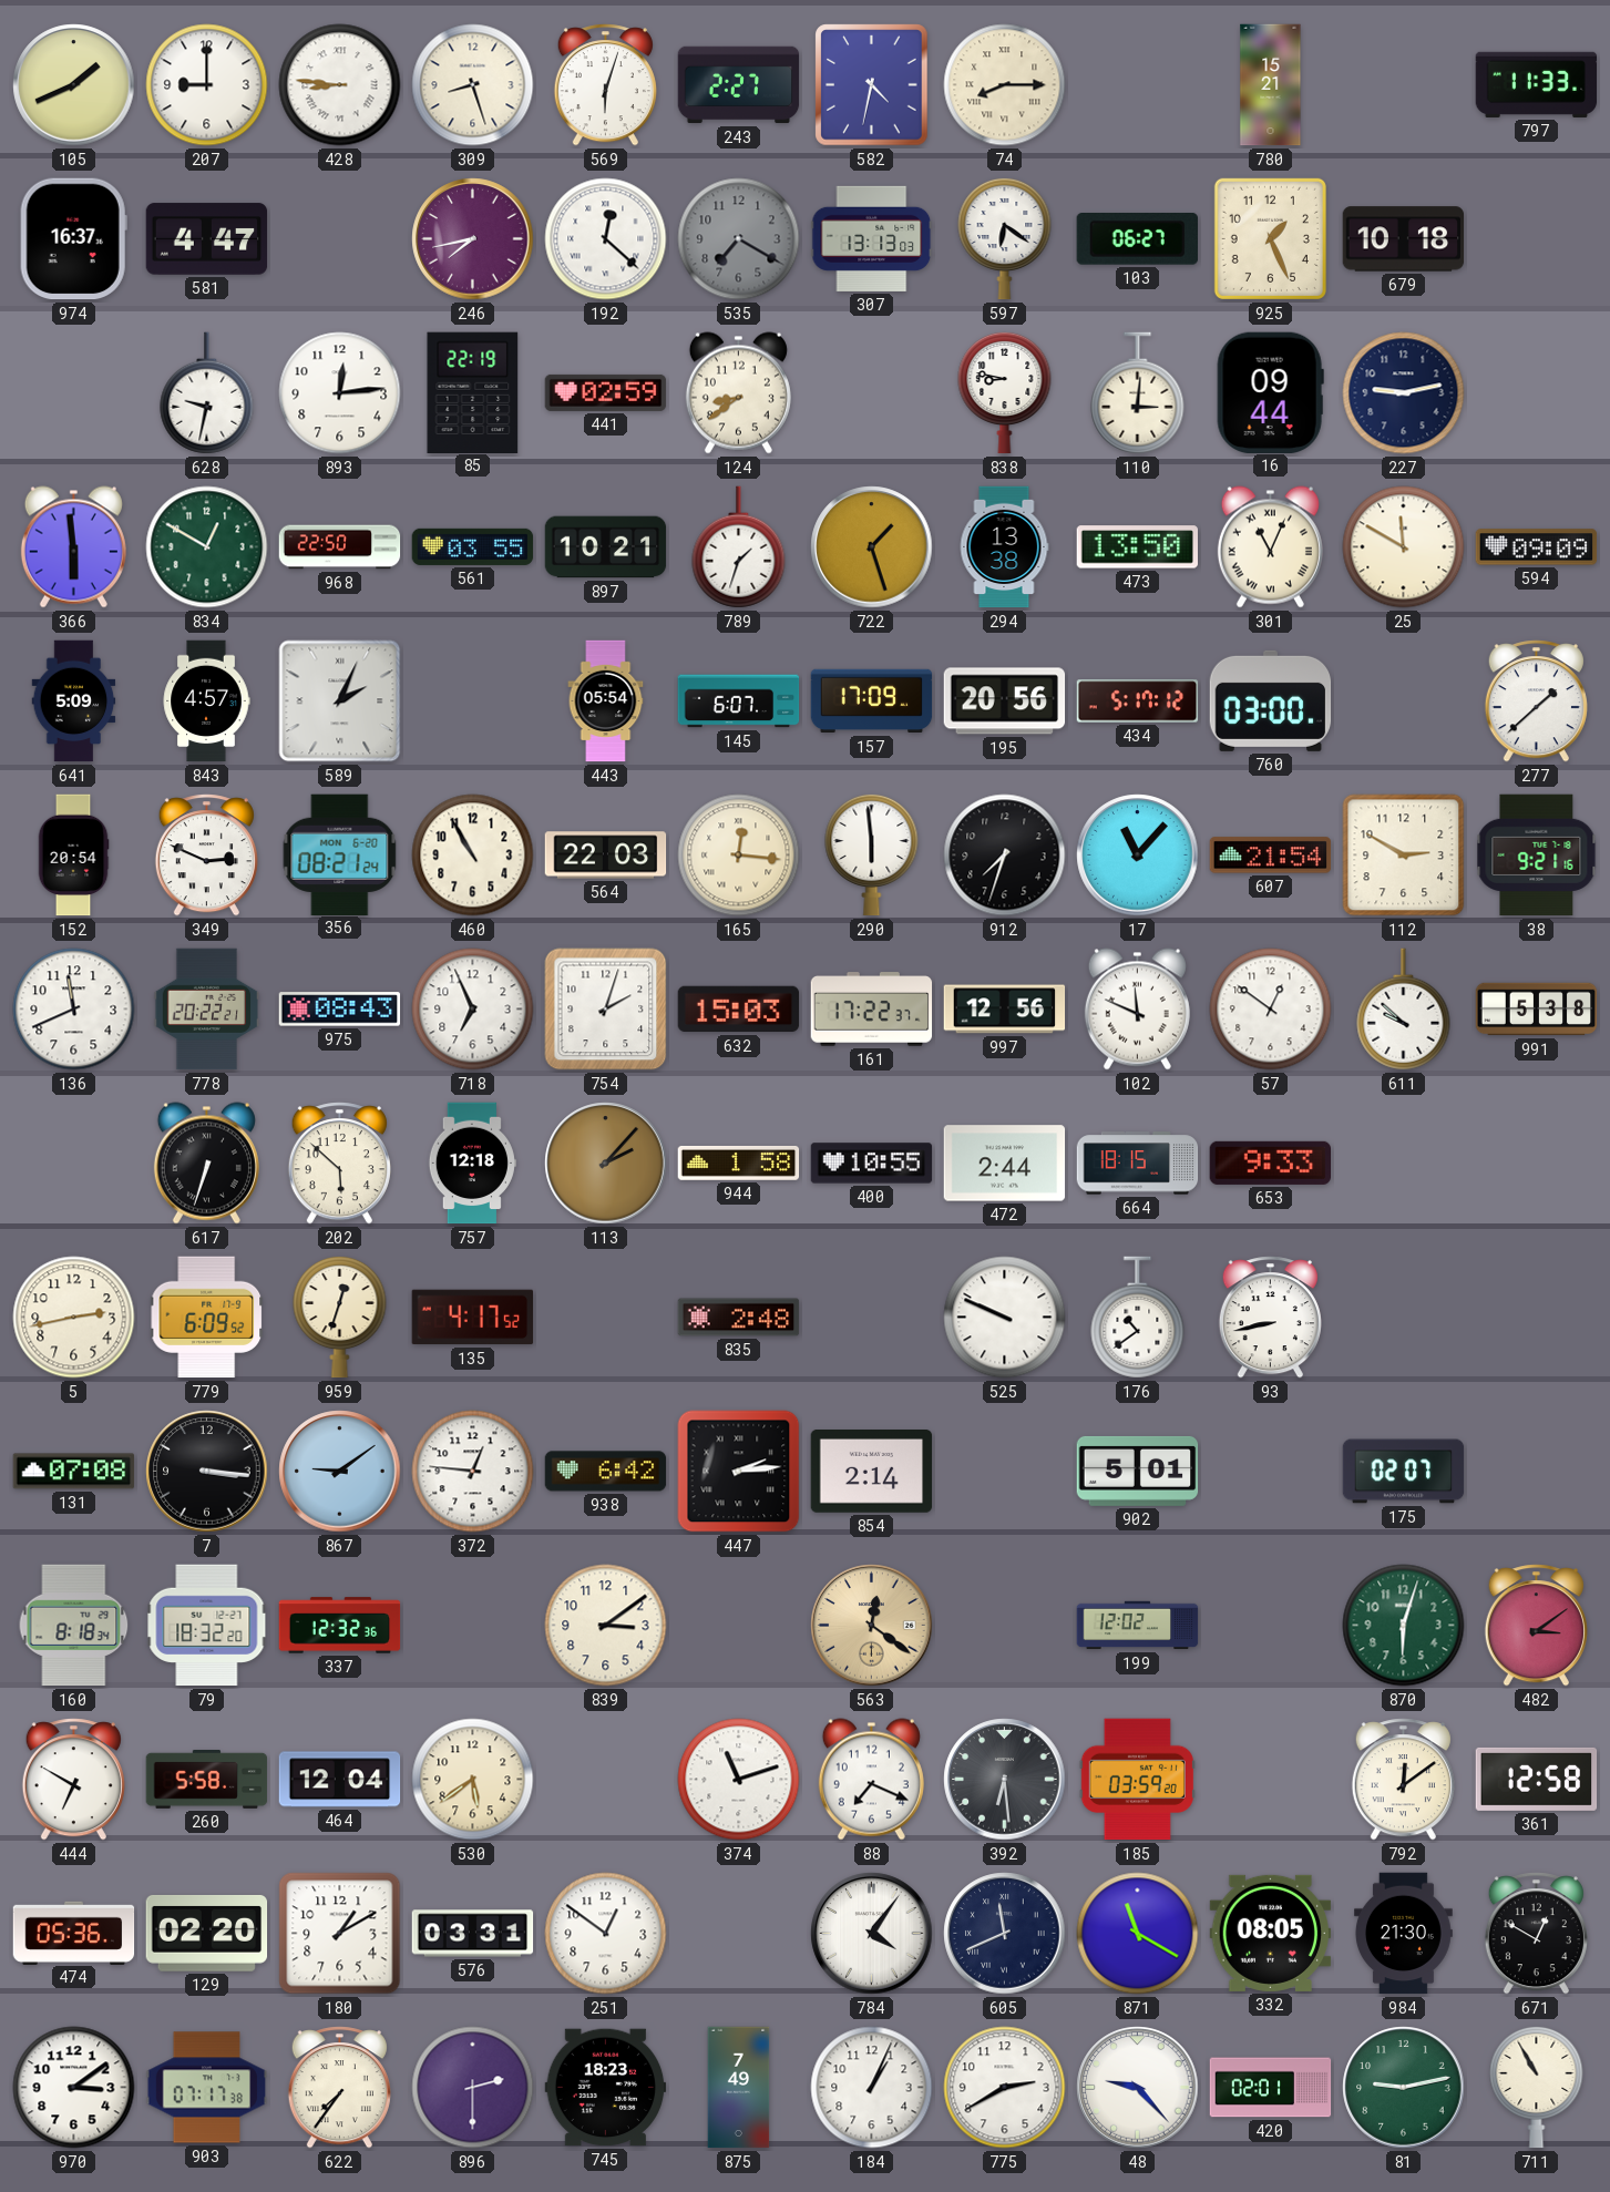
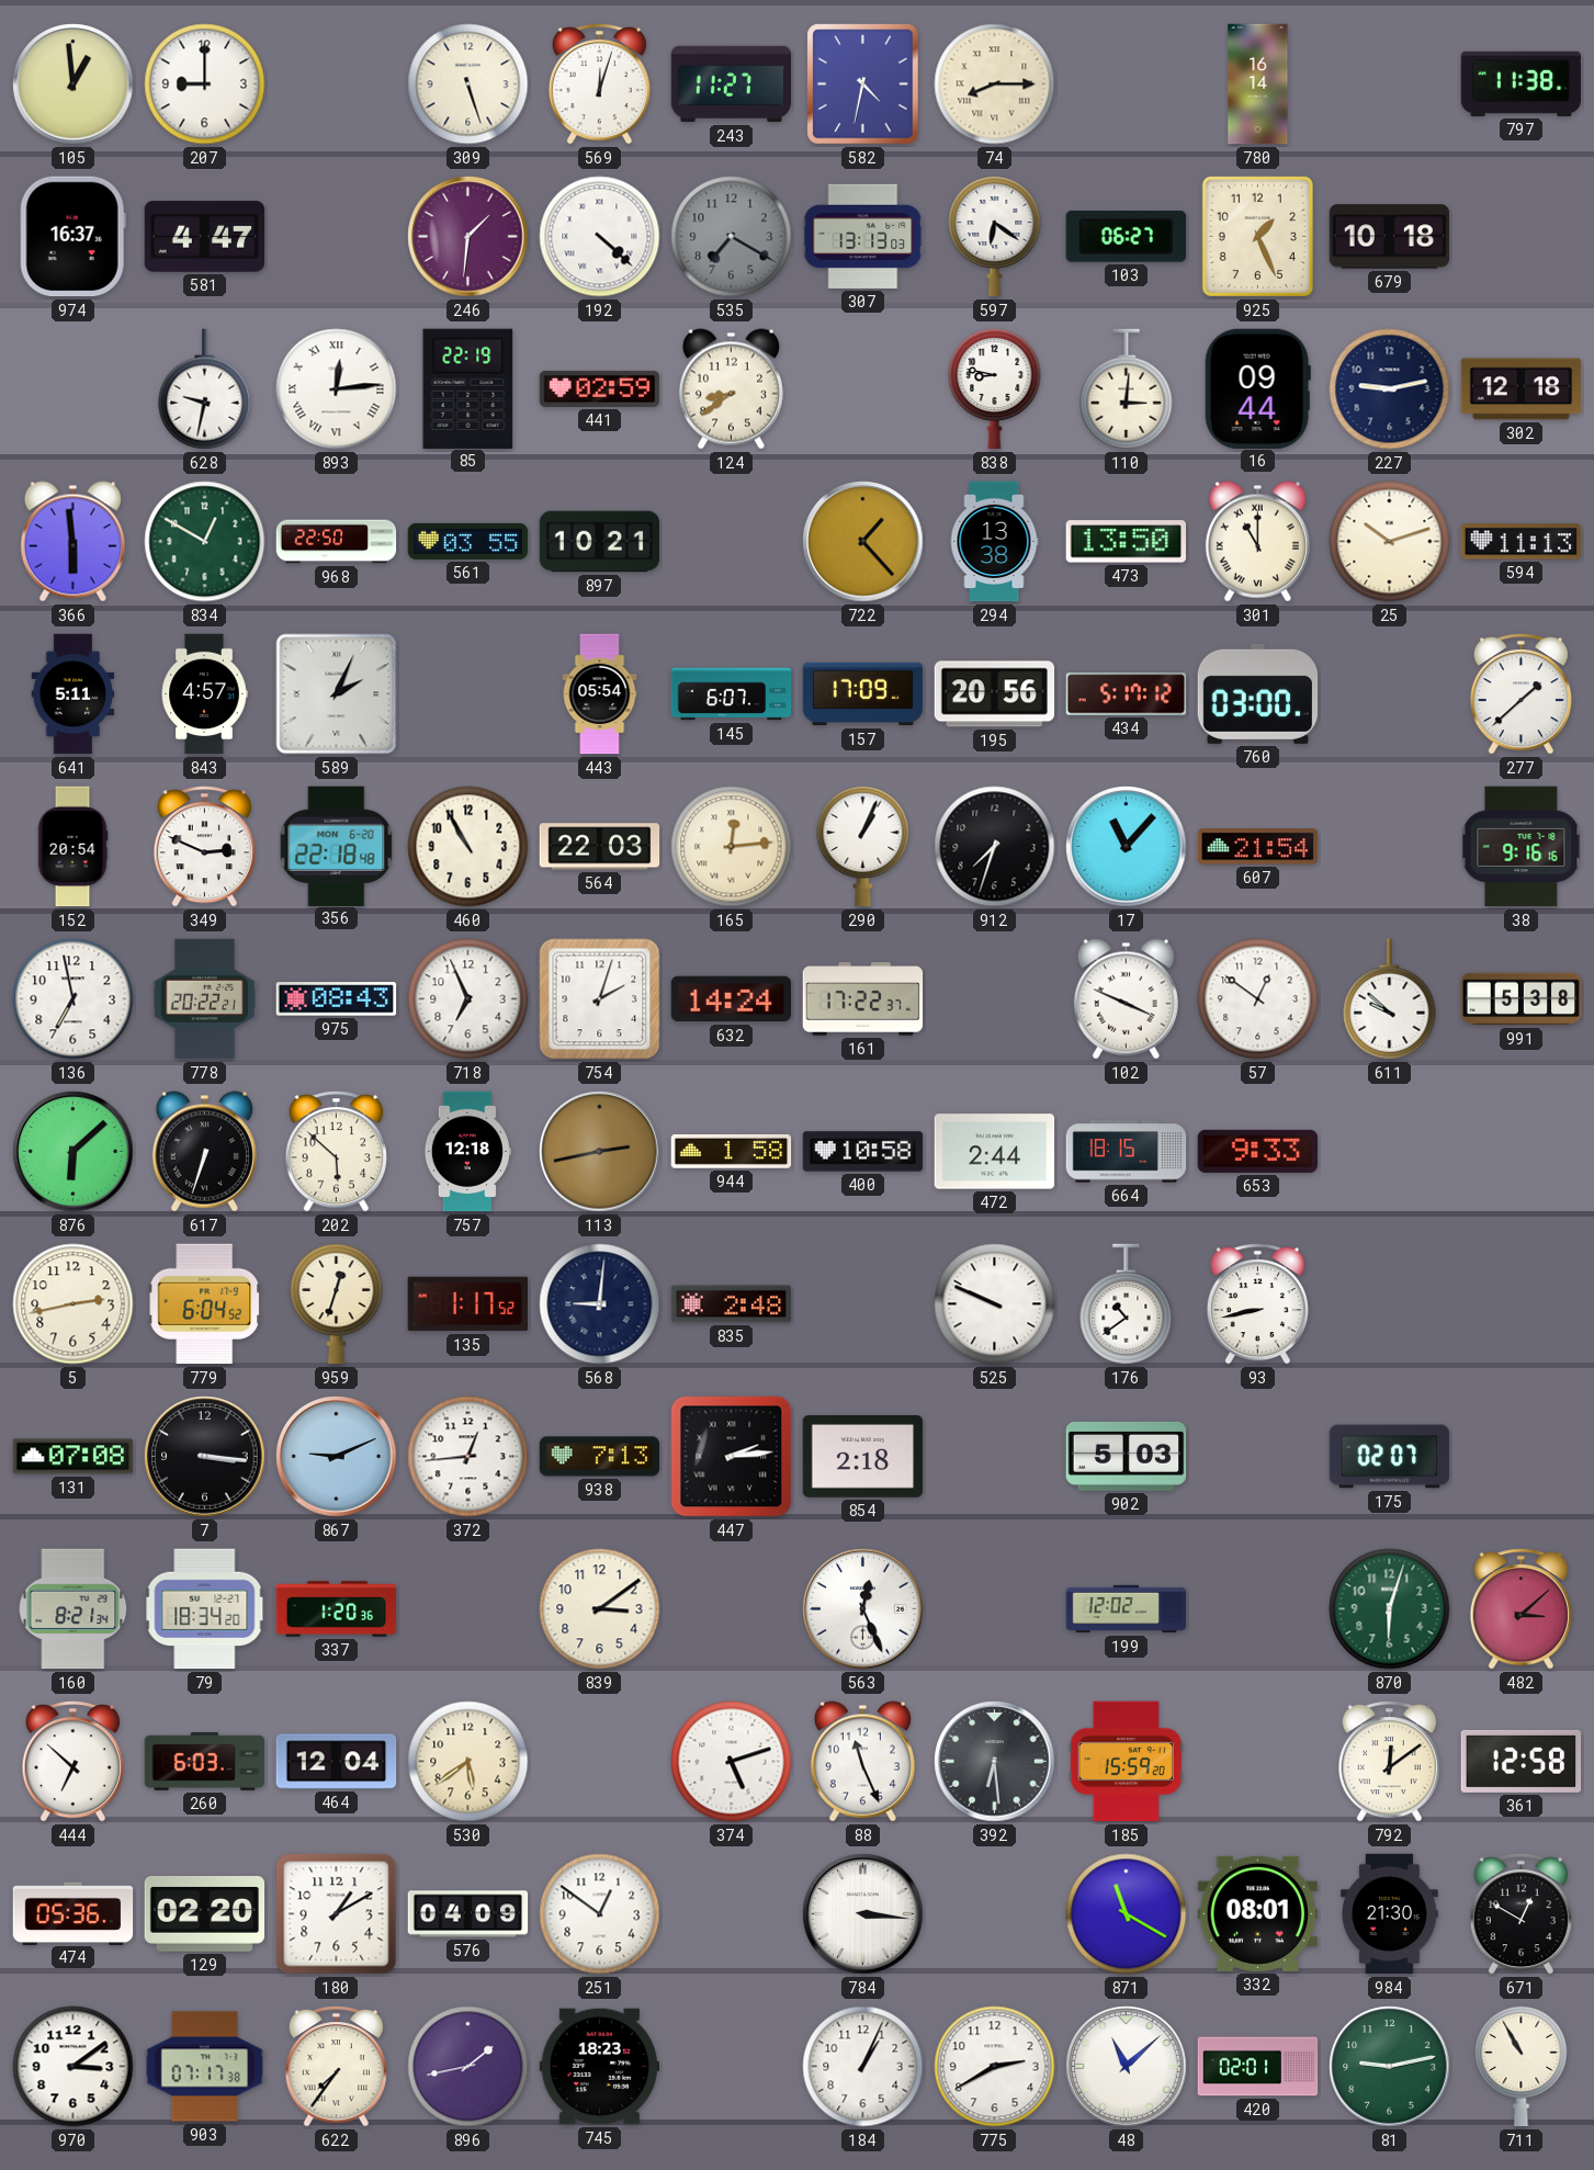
105: 1:41 -> 12:59 (74, 84)
428: 8:46 -> none (340, 85)
309: 8:27 -> 5:27 (468, 84)
569: 6:03 -> 12:03 (599, 84)
243: 2:27 -> 11:27 (732, 84)
780: 15:21 -> 16:14 (1258, 84)
797: 11:33 -> 11:38 (1522, 83)
246: 7:43 -> 1:31 (468, 237)
192: 12:22 -> 4:22 (600, 237)
893 numerals: Arabic -> Roman (337, 389)
302: none -> 12:18 (1522, 389)
789: 1:33 -> none (739, 547)
722: 1:27 -> 1:23 (863, 542)
301: 11:04 -> 11:00 (1257, 542)
25: 11:50 -> 10:12 (1390, 542)
594: 09:09 -> 11:13 (1522, 542)
641: 5:09 -> 5:11 (74, 694)
356: 08:21 -> 22:18 (337, 846)
165: 12:16 -> 12:14 (732, 847)
290: 5:59 -> 1:04 (863, 846)
112: 2:50 -> none (1404, 856)
38: 9:21 -> 9:16 (1522, 847)
136: 11:41 -> 6:58 (74, 999)
632: 15:03 -> 14:24 (732, 999)
997: 12:56 -> none (1005, 1010)
102: 11:49 -> 3:49 (1126, 999)
876: none -> 6:08 (74, 1152)
113: 2:07 -> 2:43 (600, 1152)
400: 10:55 -> 10:58 (863, 1152)
779: 6:09 -> 6:04 (205, 1304)
135: 4:17 -> 1:17 (468, 1304)
568: none -> 9:01 (600, 1304)
867: 9:09 -> 9:11 (337, 1457)
372: 12:46 -> 12:44 (468, 1457)
938: 6:42 -> 7:13 (600, 1457)
854: 2:14 -> 2:18 (863, 1457)
902: 5:01 -> 5:03 (1127, 1456)
160: 8:18 -> 8:21 (74, 1609)
79: 18:32 -> 18:34 (205, 1609)
337: 12:32 -> 1:20 (337, 1609)
563: 12:21 -> 12:26 (863, 1609)
563 dial: champagne -> white (863, 1609)
482: 3:09 -> 3:08 (1520, 1609)
444: 6:50 -> 6:52 (72, 1762)
260: 5:58 -> 6:03 (205, 1761)
374: 11:12 -> 5:12 (732, 1762)
88: 7:19 -> 11:26 (862, 1762)
185: 03:59 -> 15:59 (1126, 1762)
576: 03:31 -> 04:09 (468, 1914)
784: 4:06 -> 3:16 (863, 1914)
605: 11:41 -> none (1005, 1934)
332: 08:05 -> 08:01 (1258, 1913)
896: 2:30 -> 1:43 (468, 2067)
875: 7:49 -> none (739, 2088)
48: 9:23 -> 11:08 (1127, 2067)
